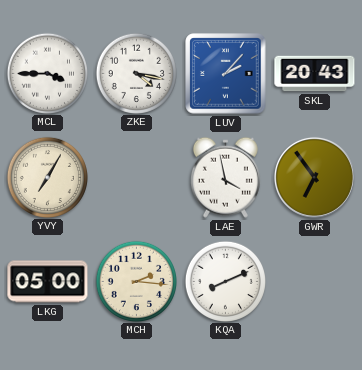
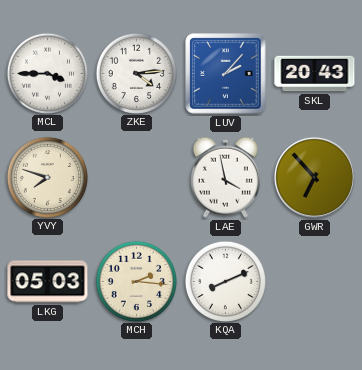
ZKE: 4:17 -> 4:14 (136, 73)
YVY: 7:05 -> 7:48 (47, 177)
GWR: 6:54 -> 6:53 (314, 177)
LKG: 05:00 -> 05:03 (48, 282)
